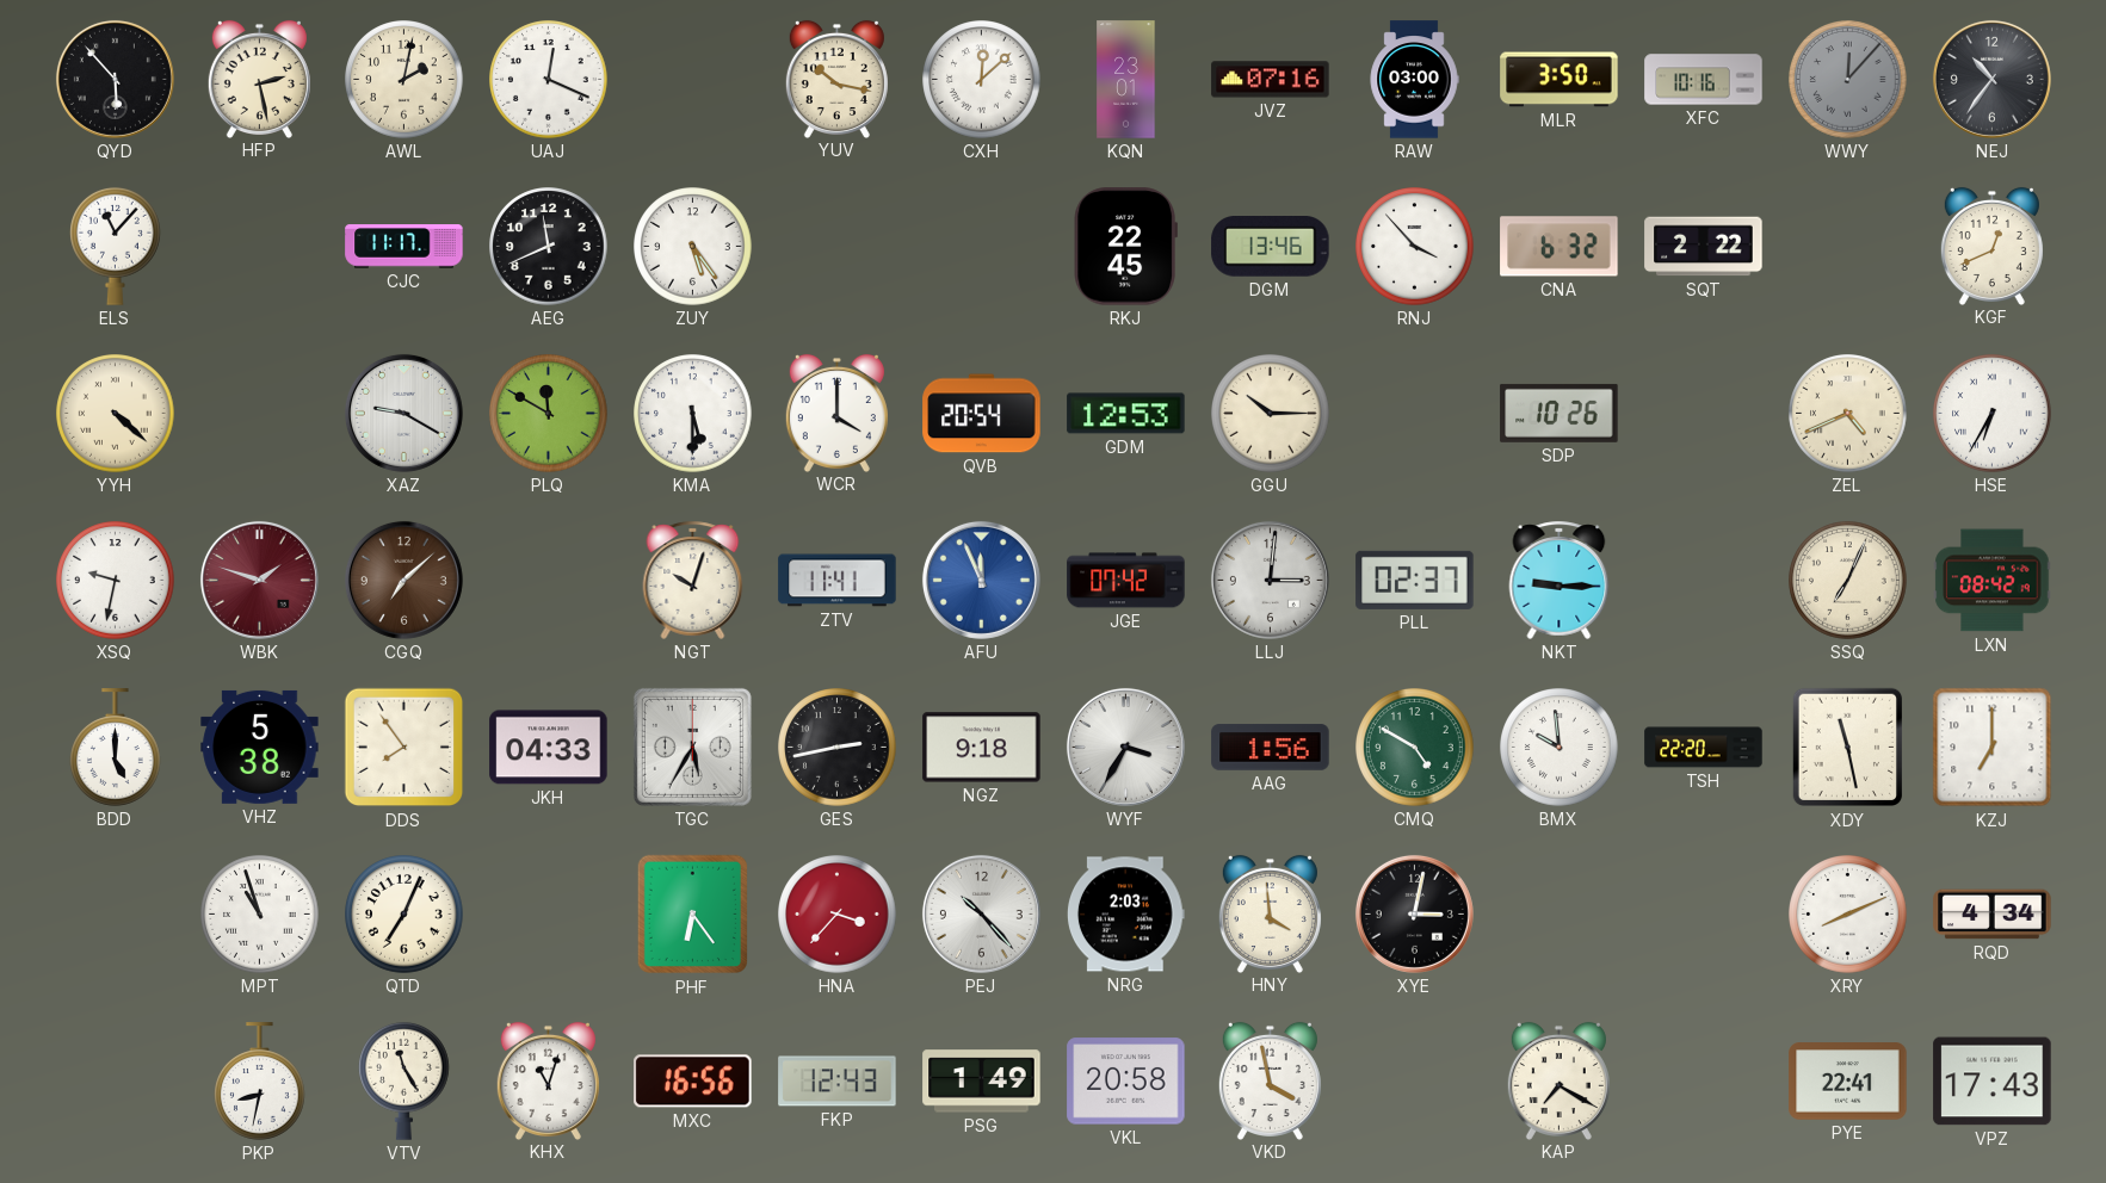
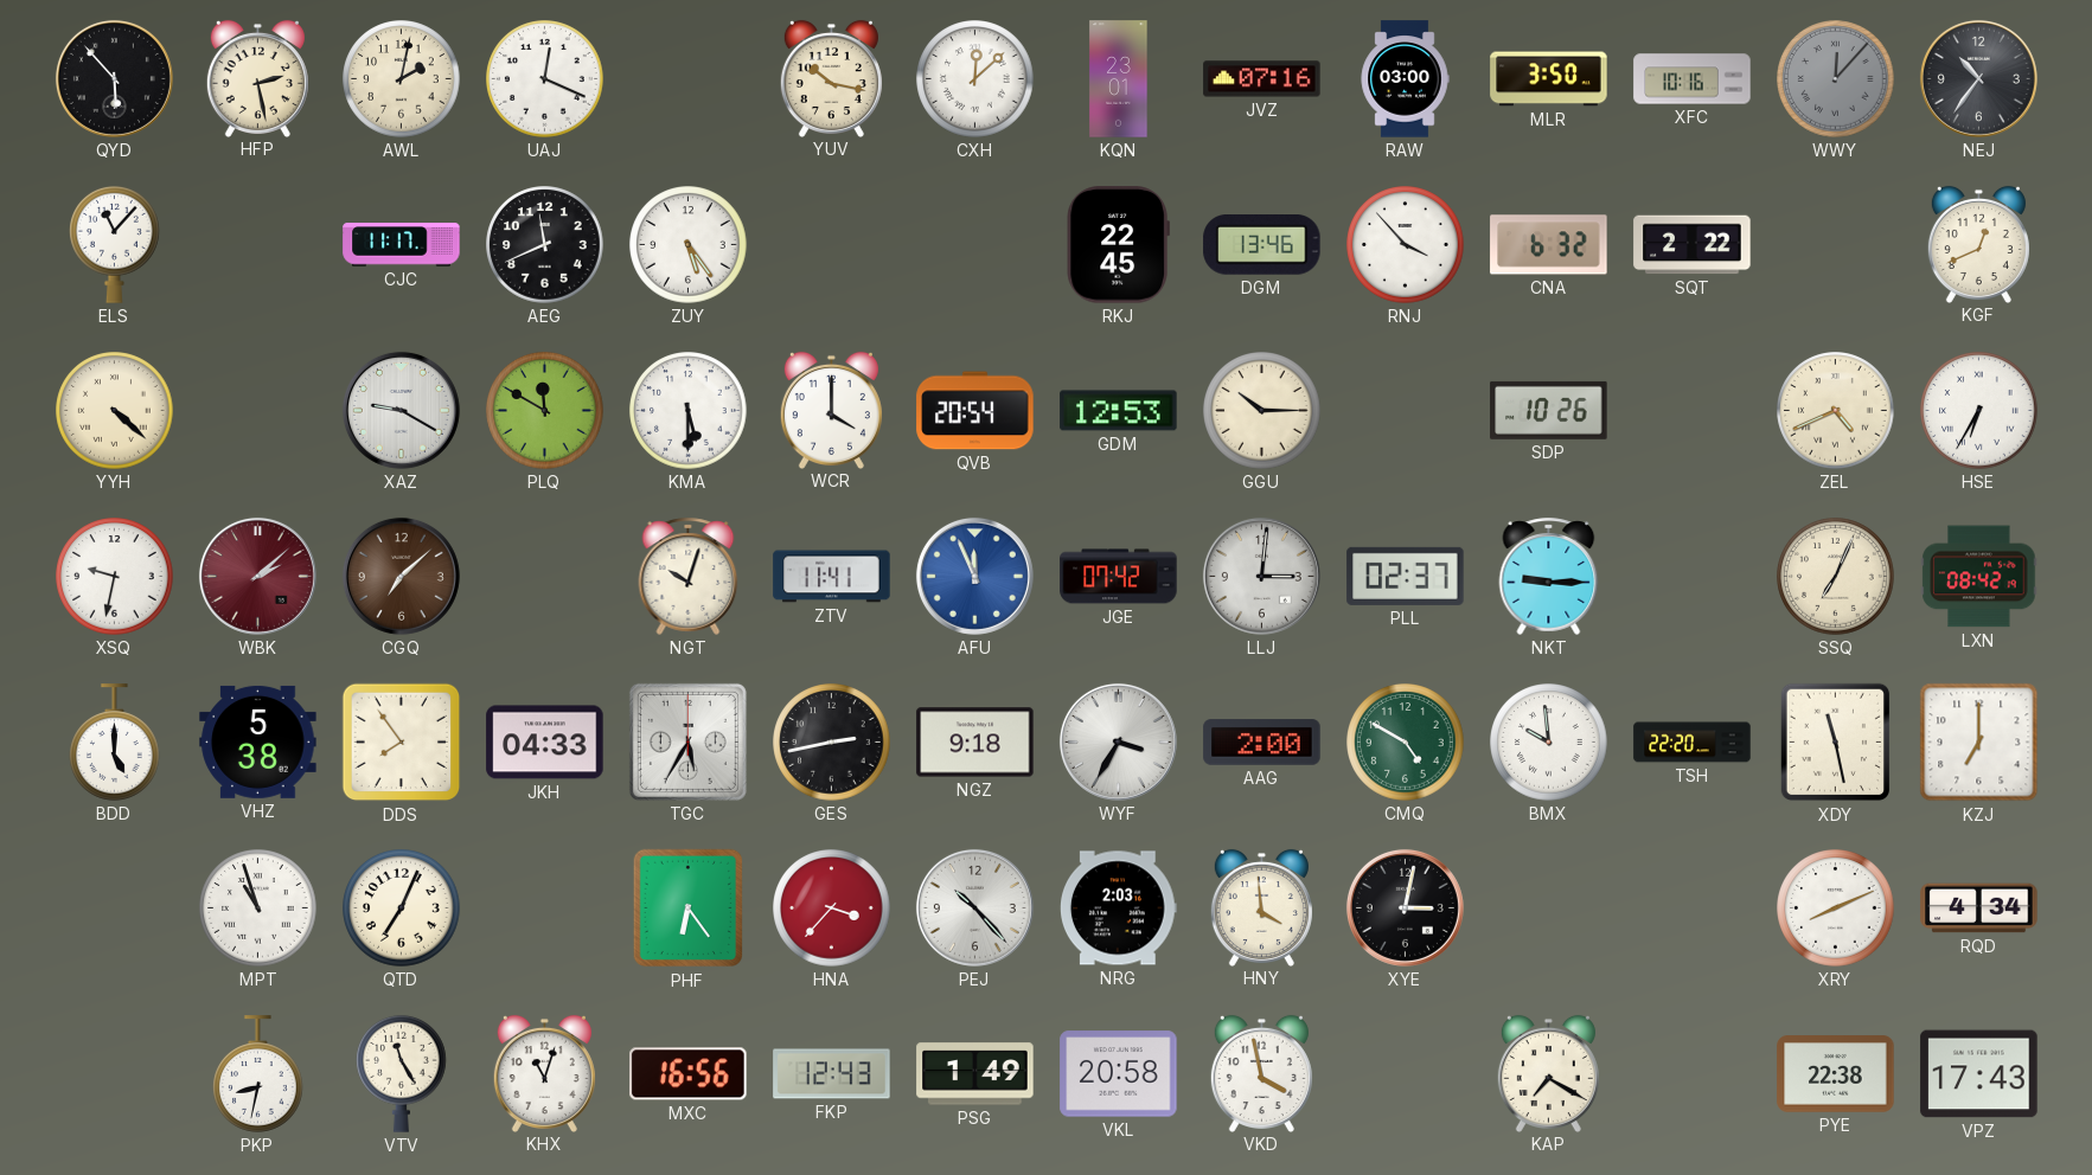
WBK: 1:48 -> 2:08 (257, 576)
AAG: 1:56 -> 2:00 (1262, 743)
PYE: 22:41 -> 22:38 (1836, 1074)
